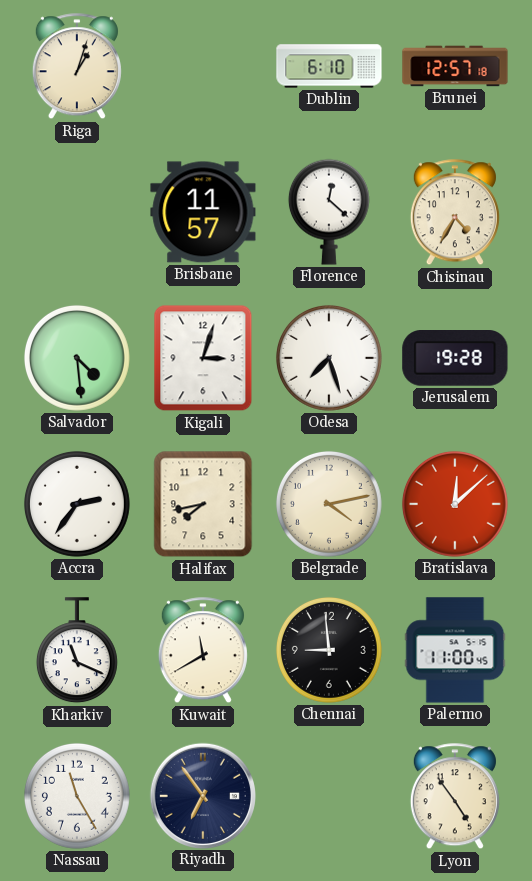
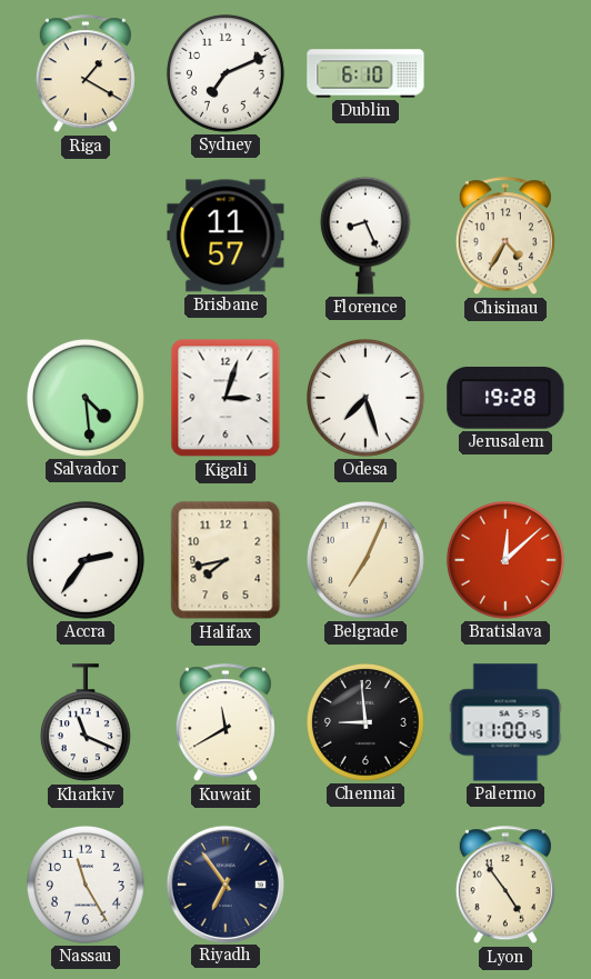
Riga: 1:03 -> 1:20 (86, 74)
Sydney: none -> 7:11 (226, 73)
Brunei: 12:57 -> none (455, 66)
Florence: 12:22 -> 8:26 (365, 236)
Belgrade: 4:13 -> 7:04 (365, 560)
